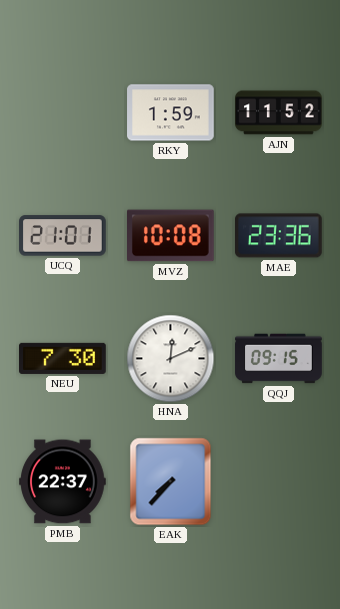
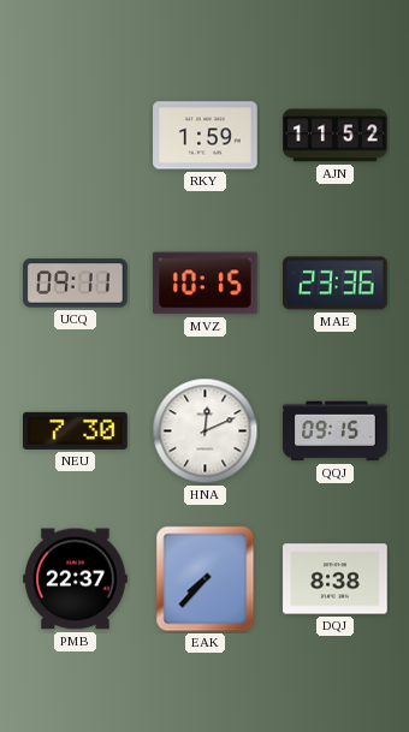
UCQ: 21:01 -> 09:11 (76, 284)
MVZ: 10:08 -> 10:15 (206, 284)
DQJ: none -> 8:38 (336, 579)
